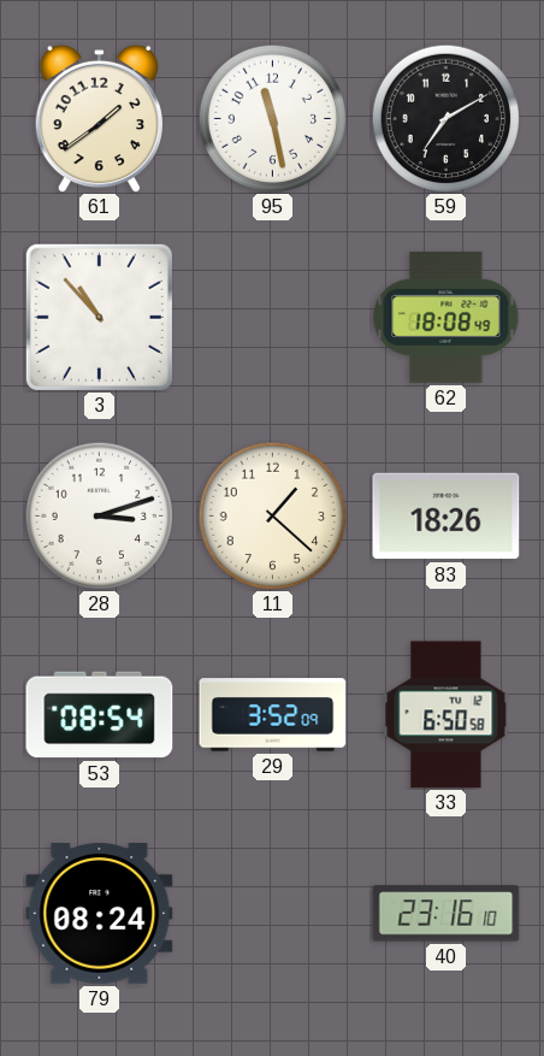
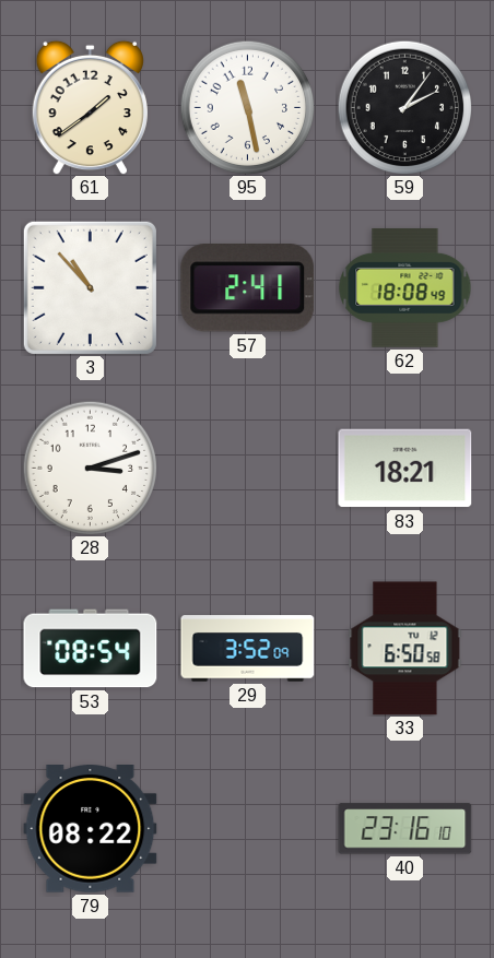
59: 7:10 -> 2:06 (404, 107)
57: none -> 2:41 (248, 288)
11: 1:22 -> none (272, 515)
83: 18:26 -> 18:21 (405, 469)
79: 08:24 -> 08:22 (91, 829)
